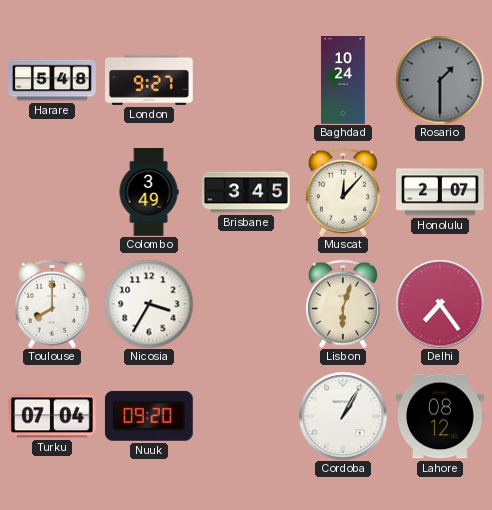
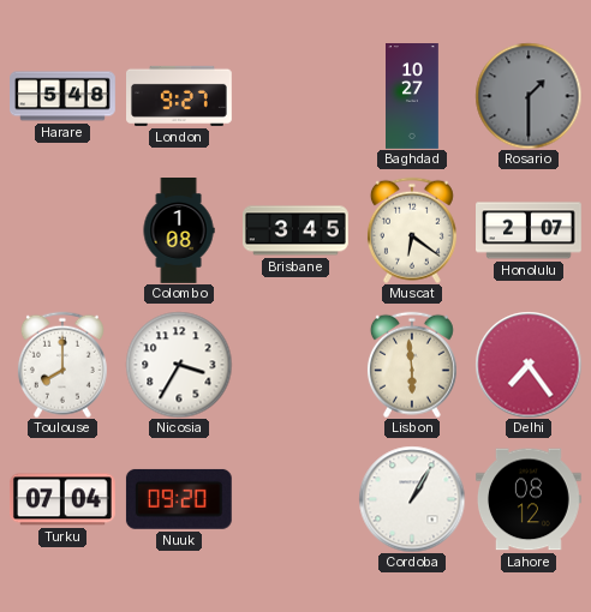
Baghdad: 10:24 -> 10:27 (413, 97)
Colombo: 3:49 -> 1:08 (179, 232)
Muscat: 12:07 -> 6:21 (412, 230)
Lisbon: 6:03 -> 5:59 (412, 365)
